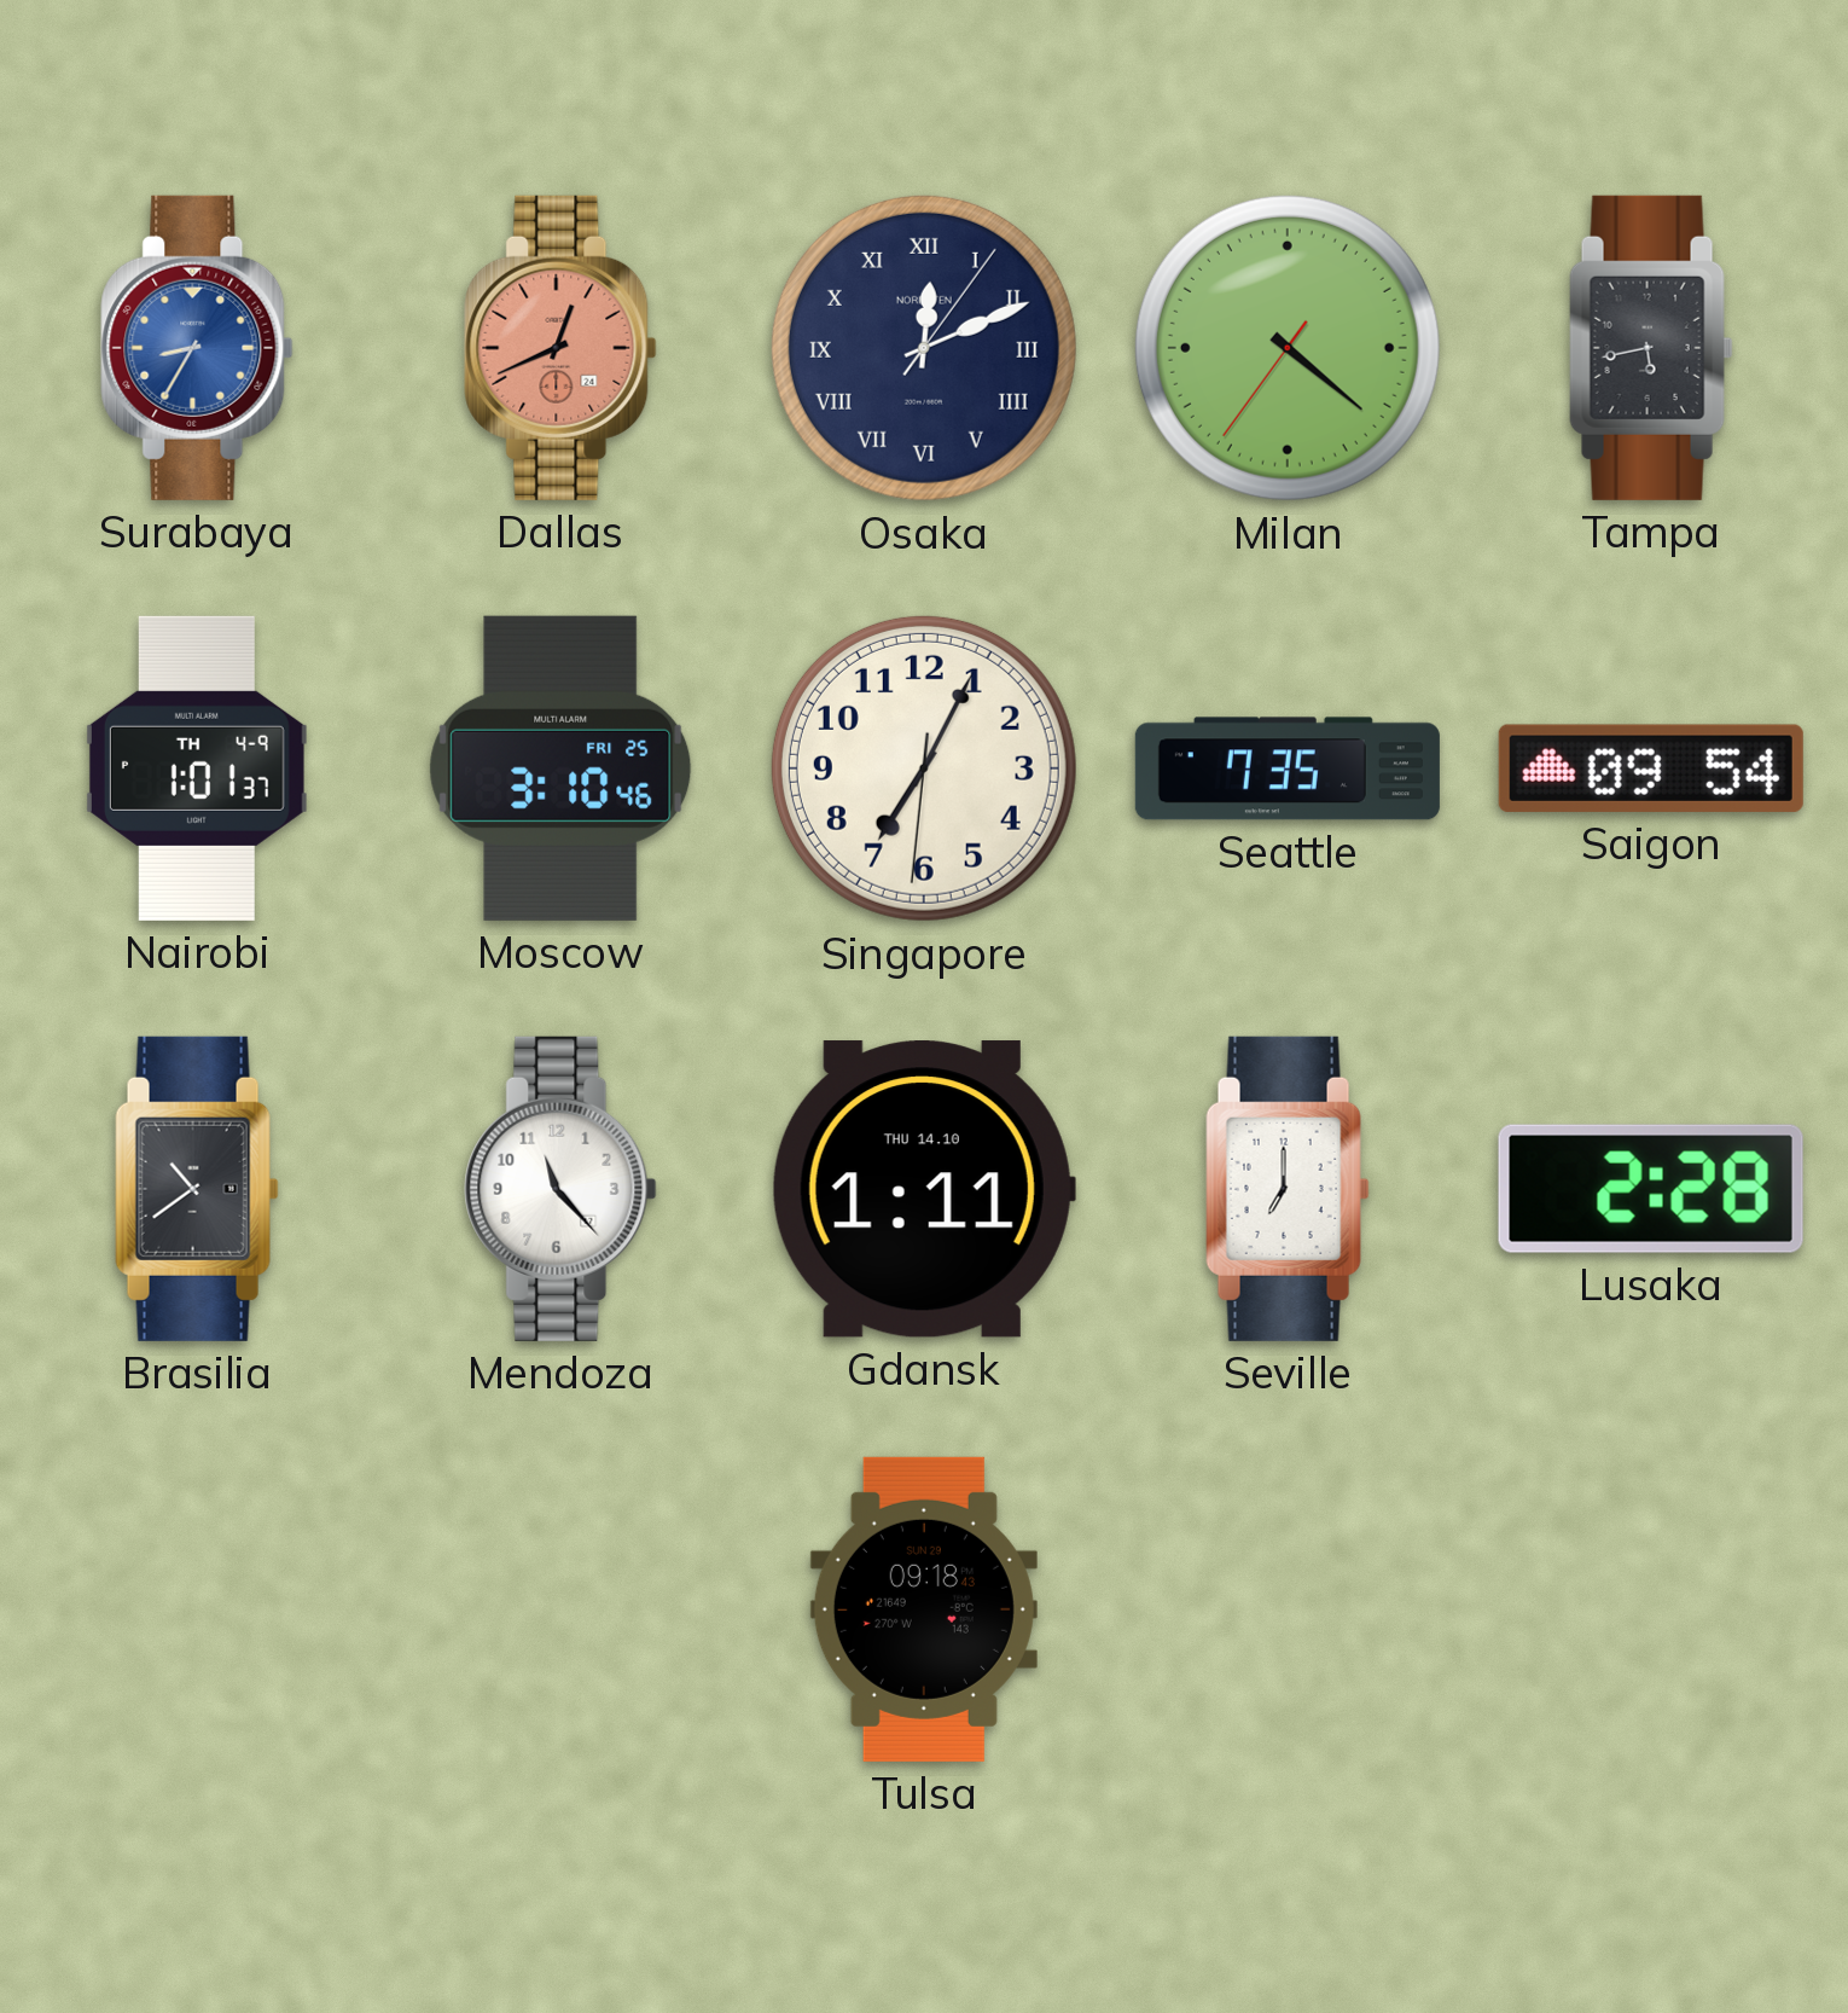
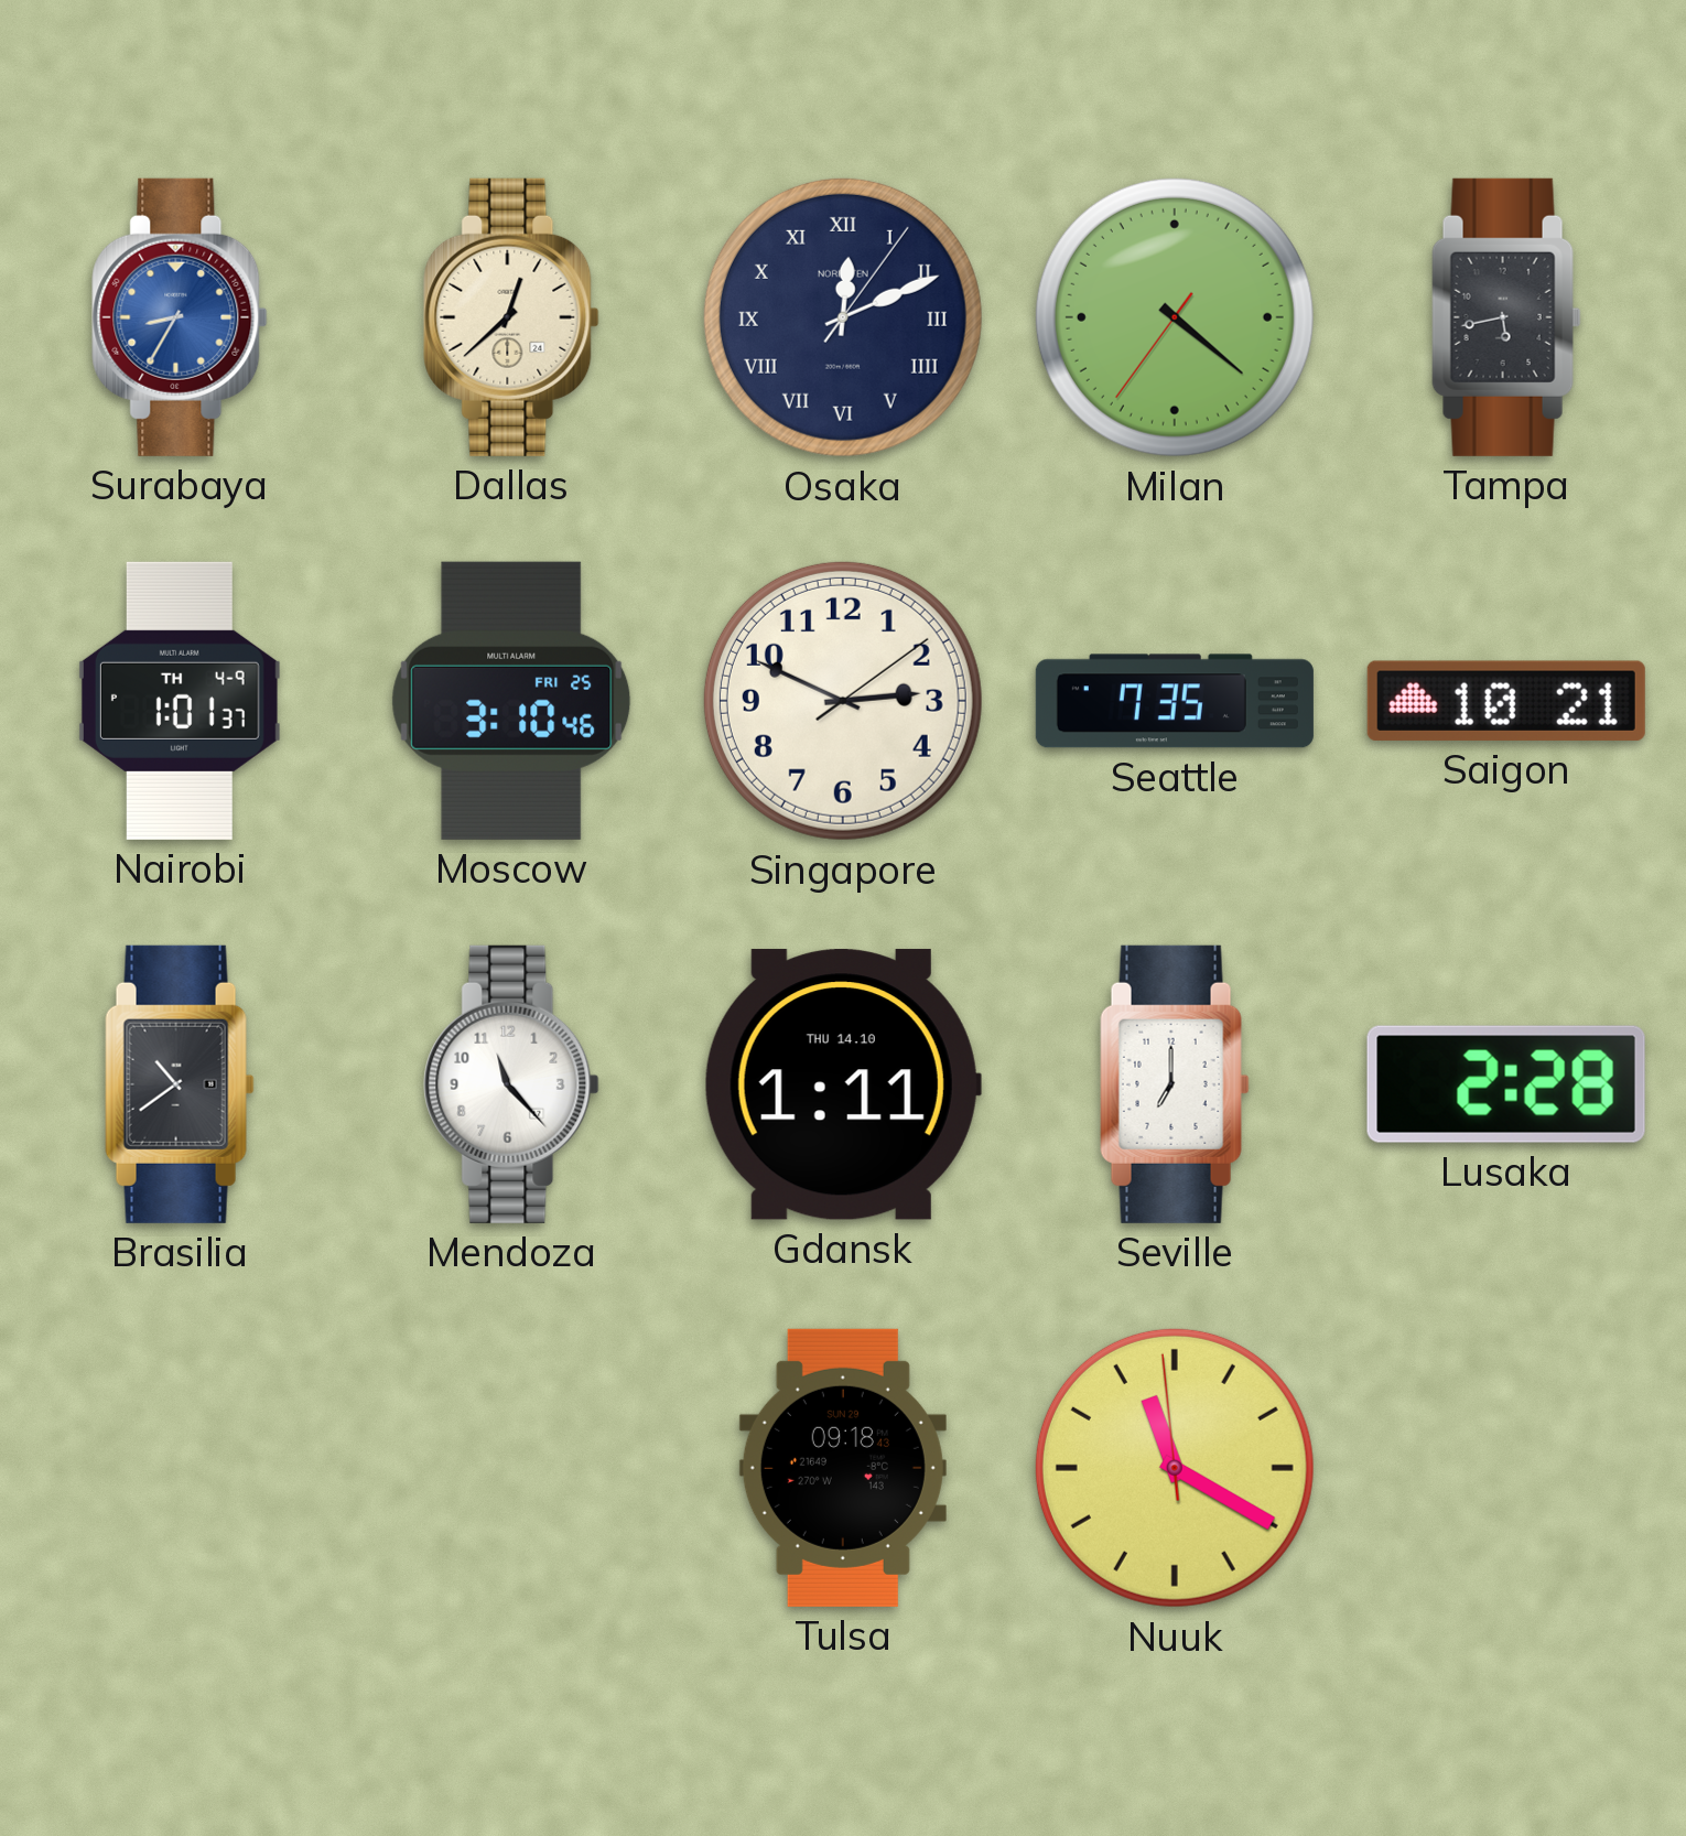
Dallas: 12:41 -> 12:38 (511, 317)
Dallas dial: salmon -> cream (511, 317)
Singapore: 7:04 -> 2:49 (843, 701)
Saigon: 09:54 -> 10:21 (1506, 701)
Nuuk: none -> 11:19 (1175, 1468)
